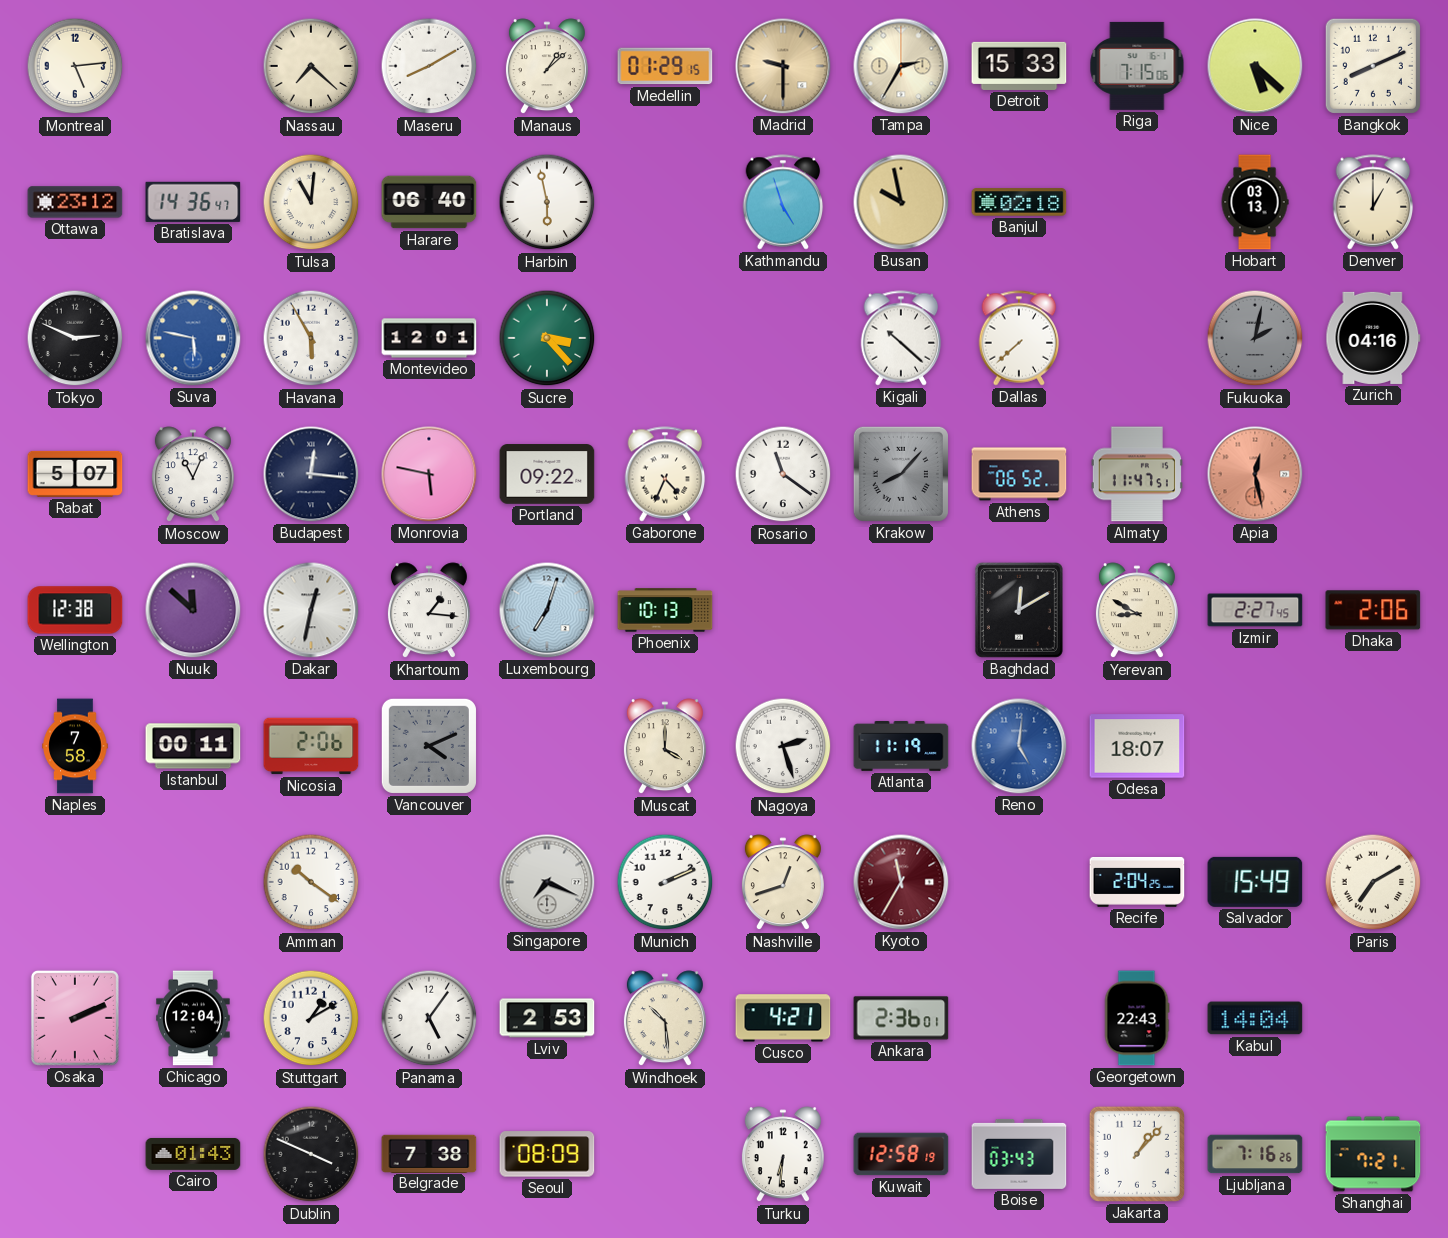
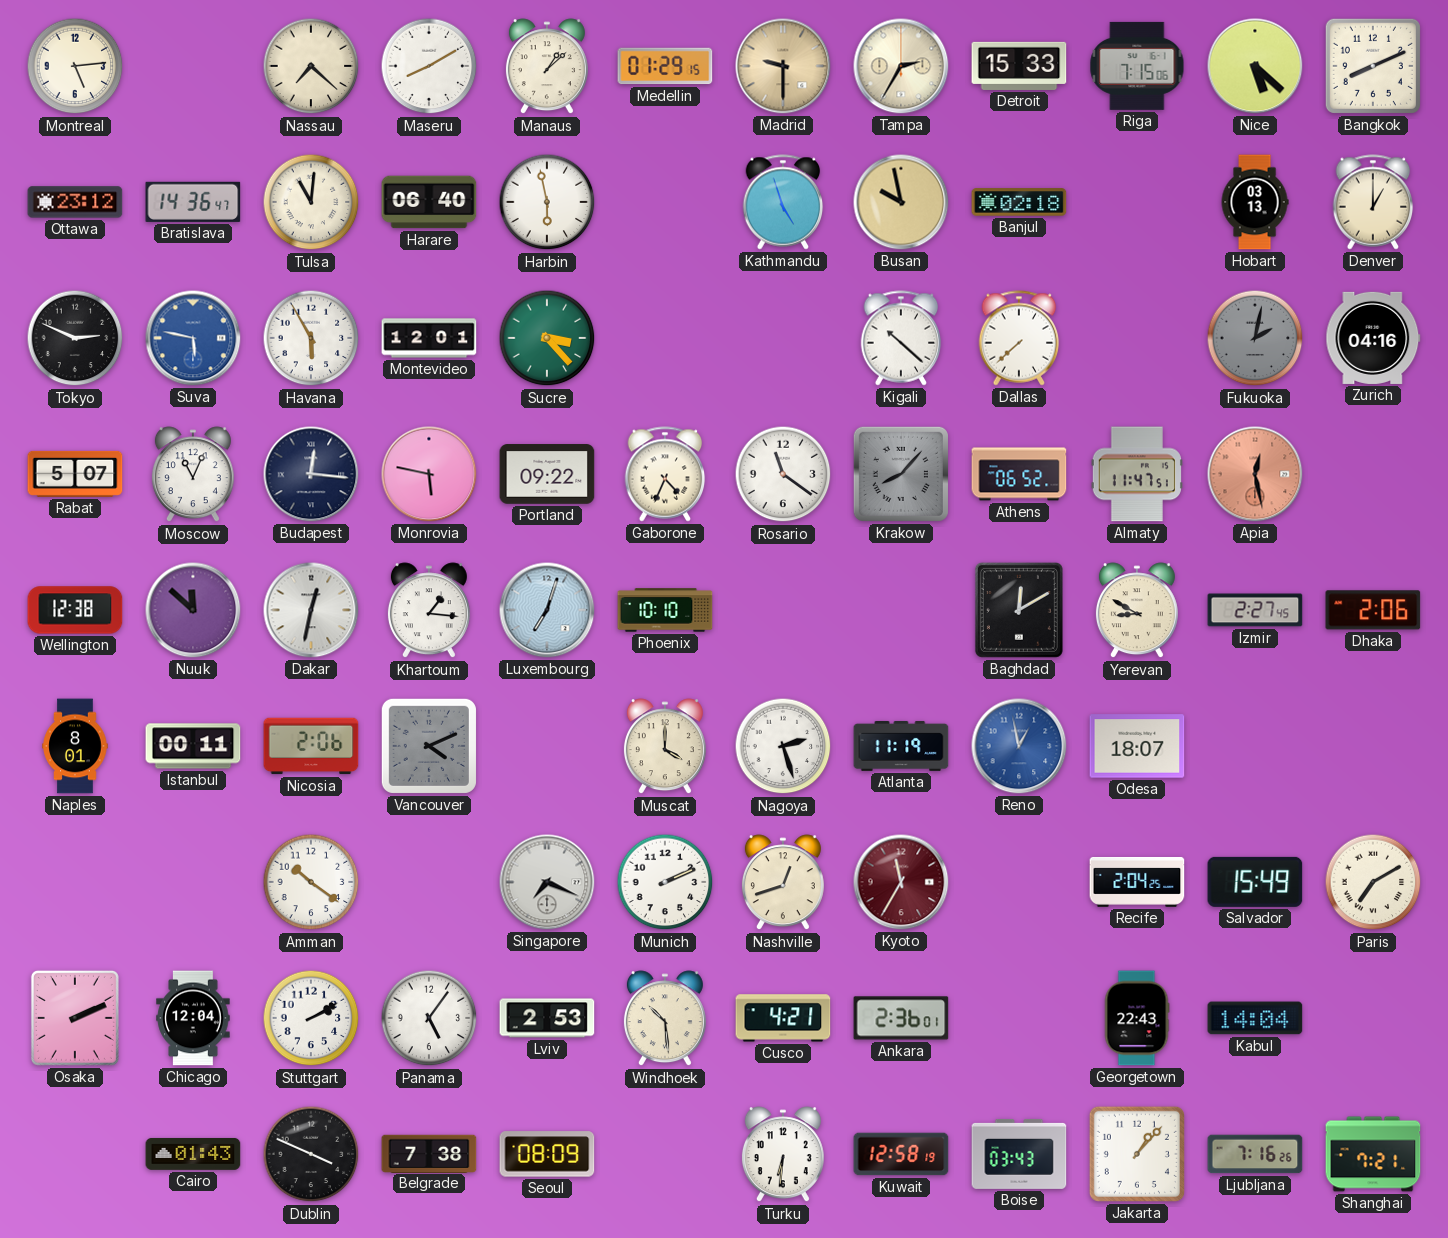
Phoenix: 10:13 -> 10:10 (665, 610)
Naples: 7:58 -> 8:01 (75, 746)
Reno: 5:01 -> 12:58 (1019, 746)
Stuttgart: 1:10 -> 2:10 (311, 1018)
